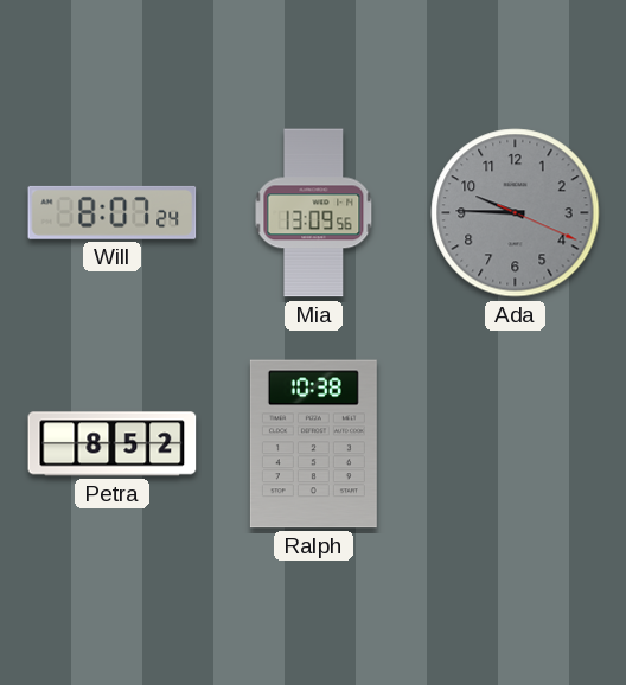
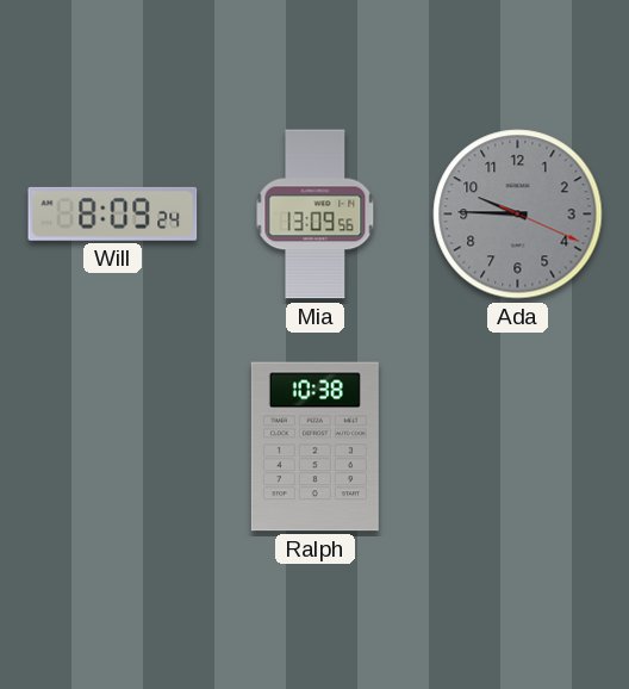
Will: 8:07 -> 8:09 (113, 213)
Petra: 8:52 -> none (113, 444)
